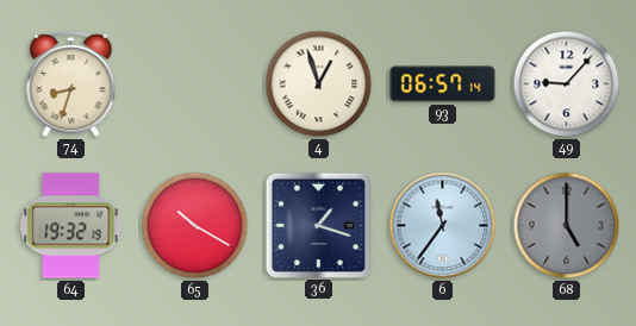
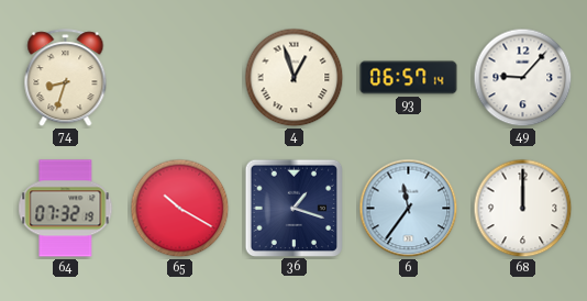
64: 19:32 -> 07:32 (66, 209)
68: 5:00 -> 12:00 (523, 209)
68 dial: grey -> white (523, 209)
